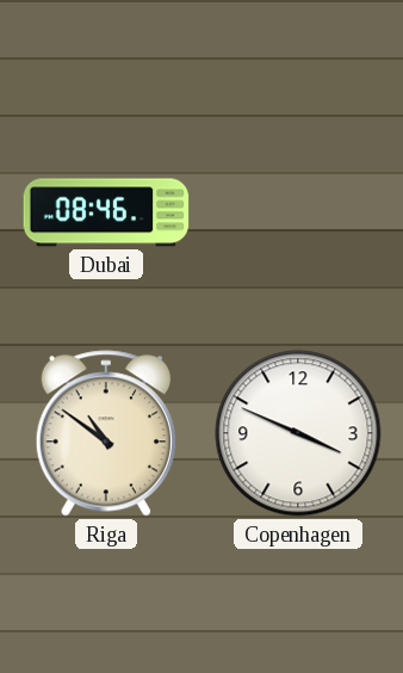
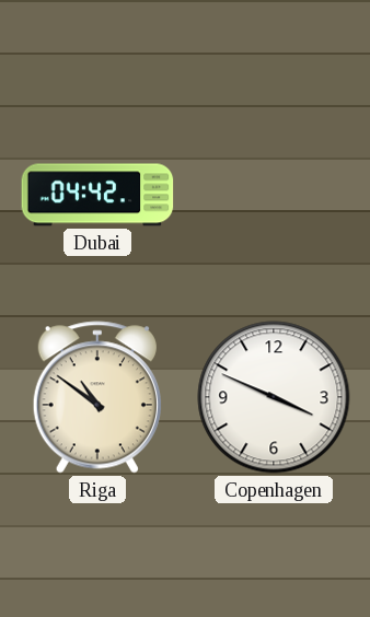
Dubai: 08:46 -> 04:42 (97, 195)
